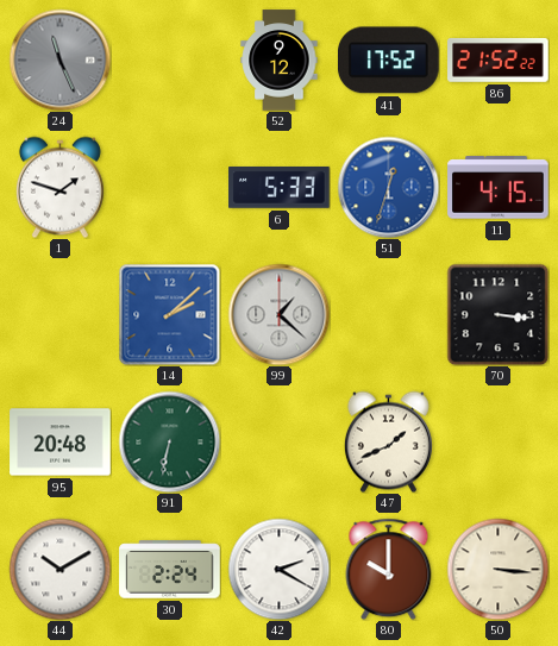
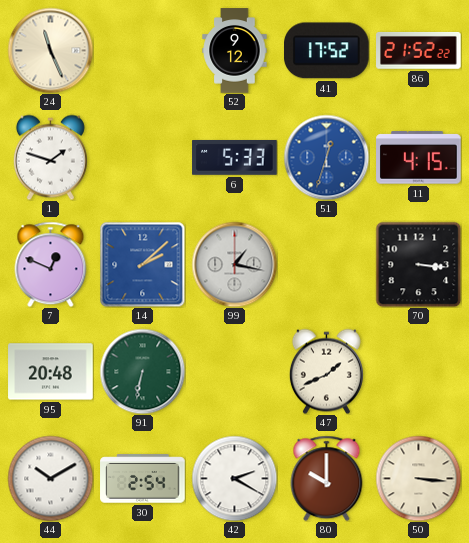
24 dial: grey -> cream (50, 50)
7: none -> 12:49 (51, 264)
99: 1:22 -> 1:17 (234, 264)
30: 2:24 -> 2:54 (143, 479)
